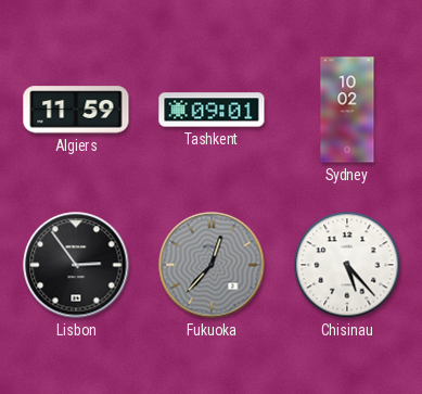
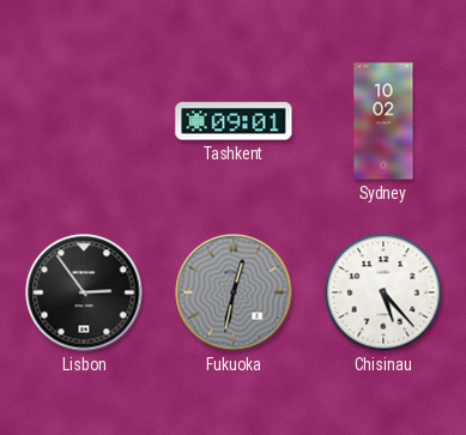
Algiers: 11:59 -> none (76, 110)
Fukuoka: 12:37 -> 12:32 (234, 292)
